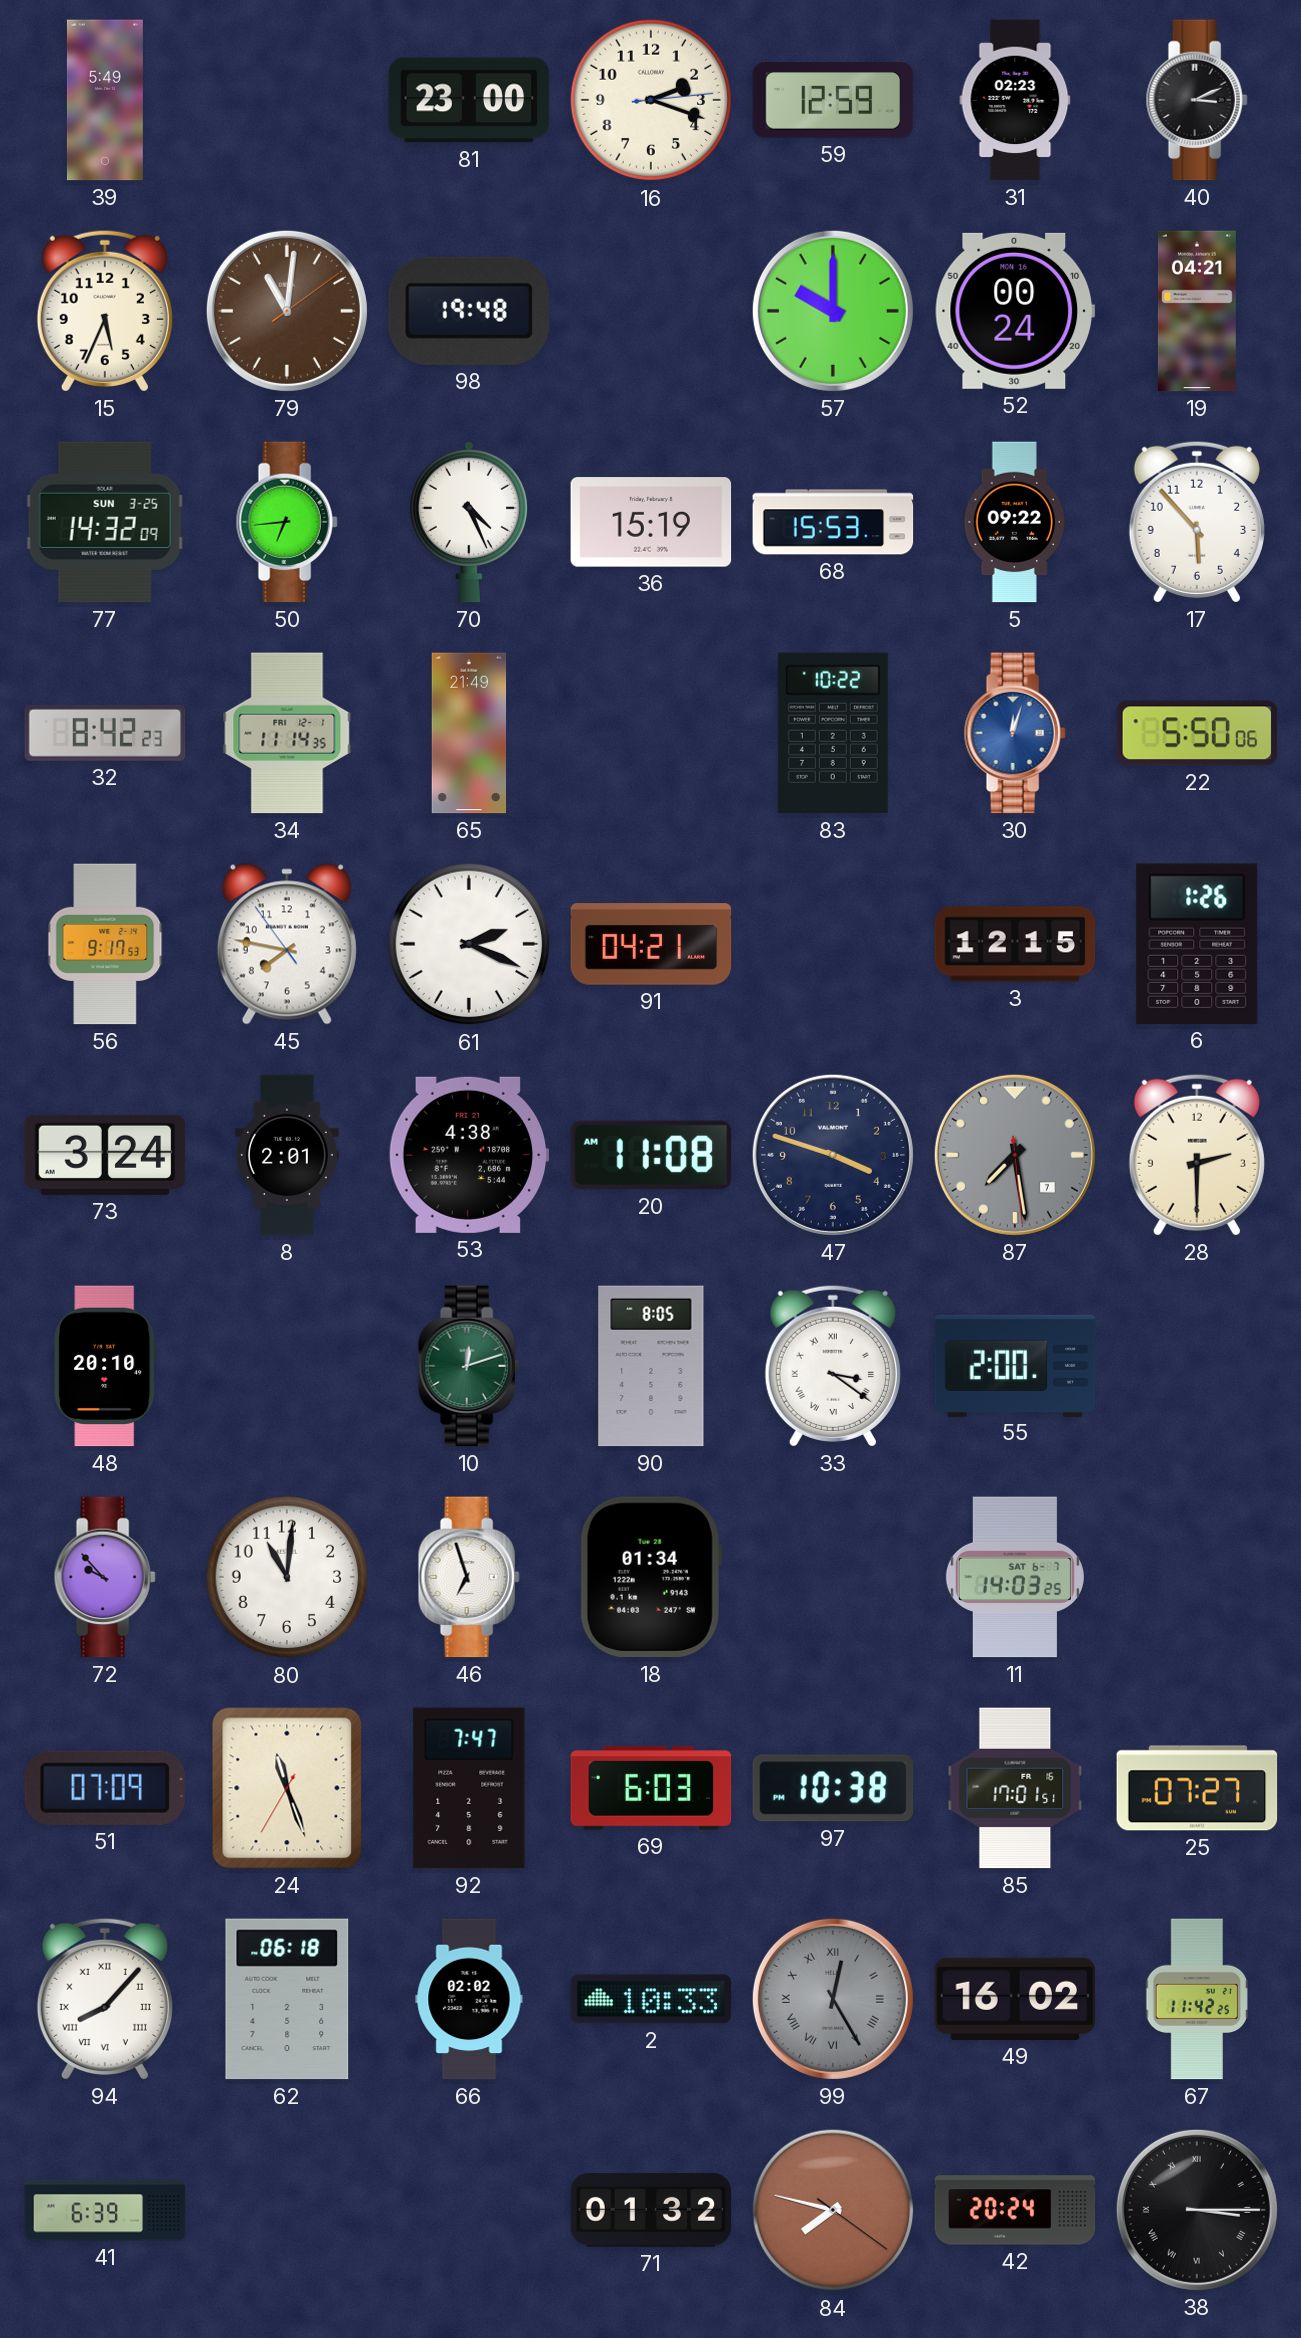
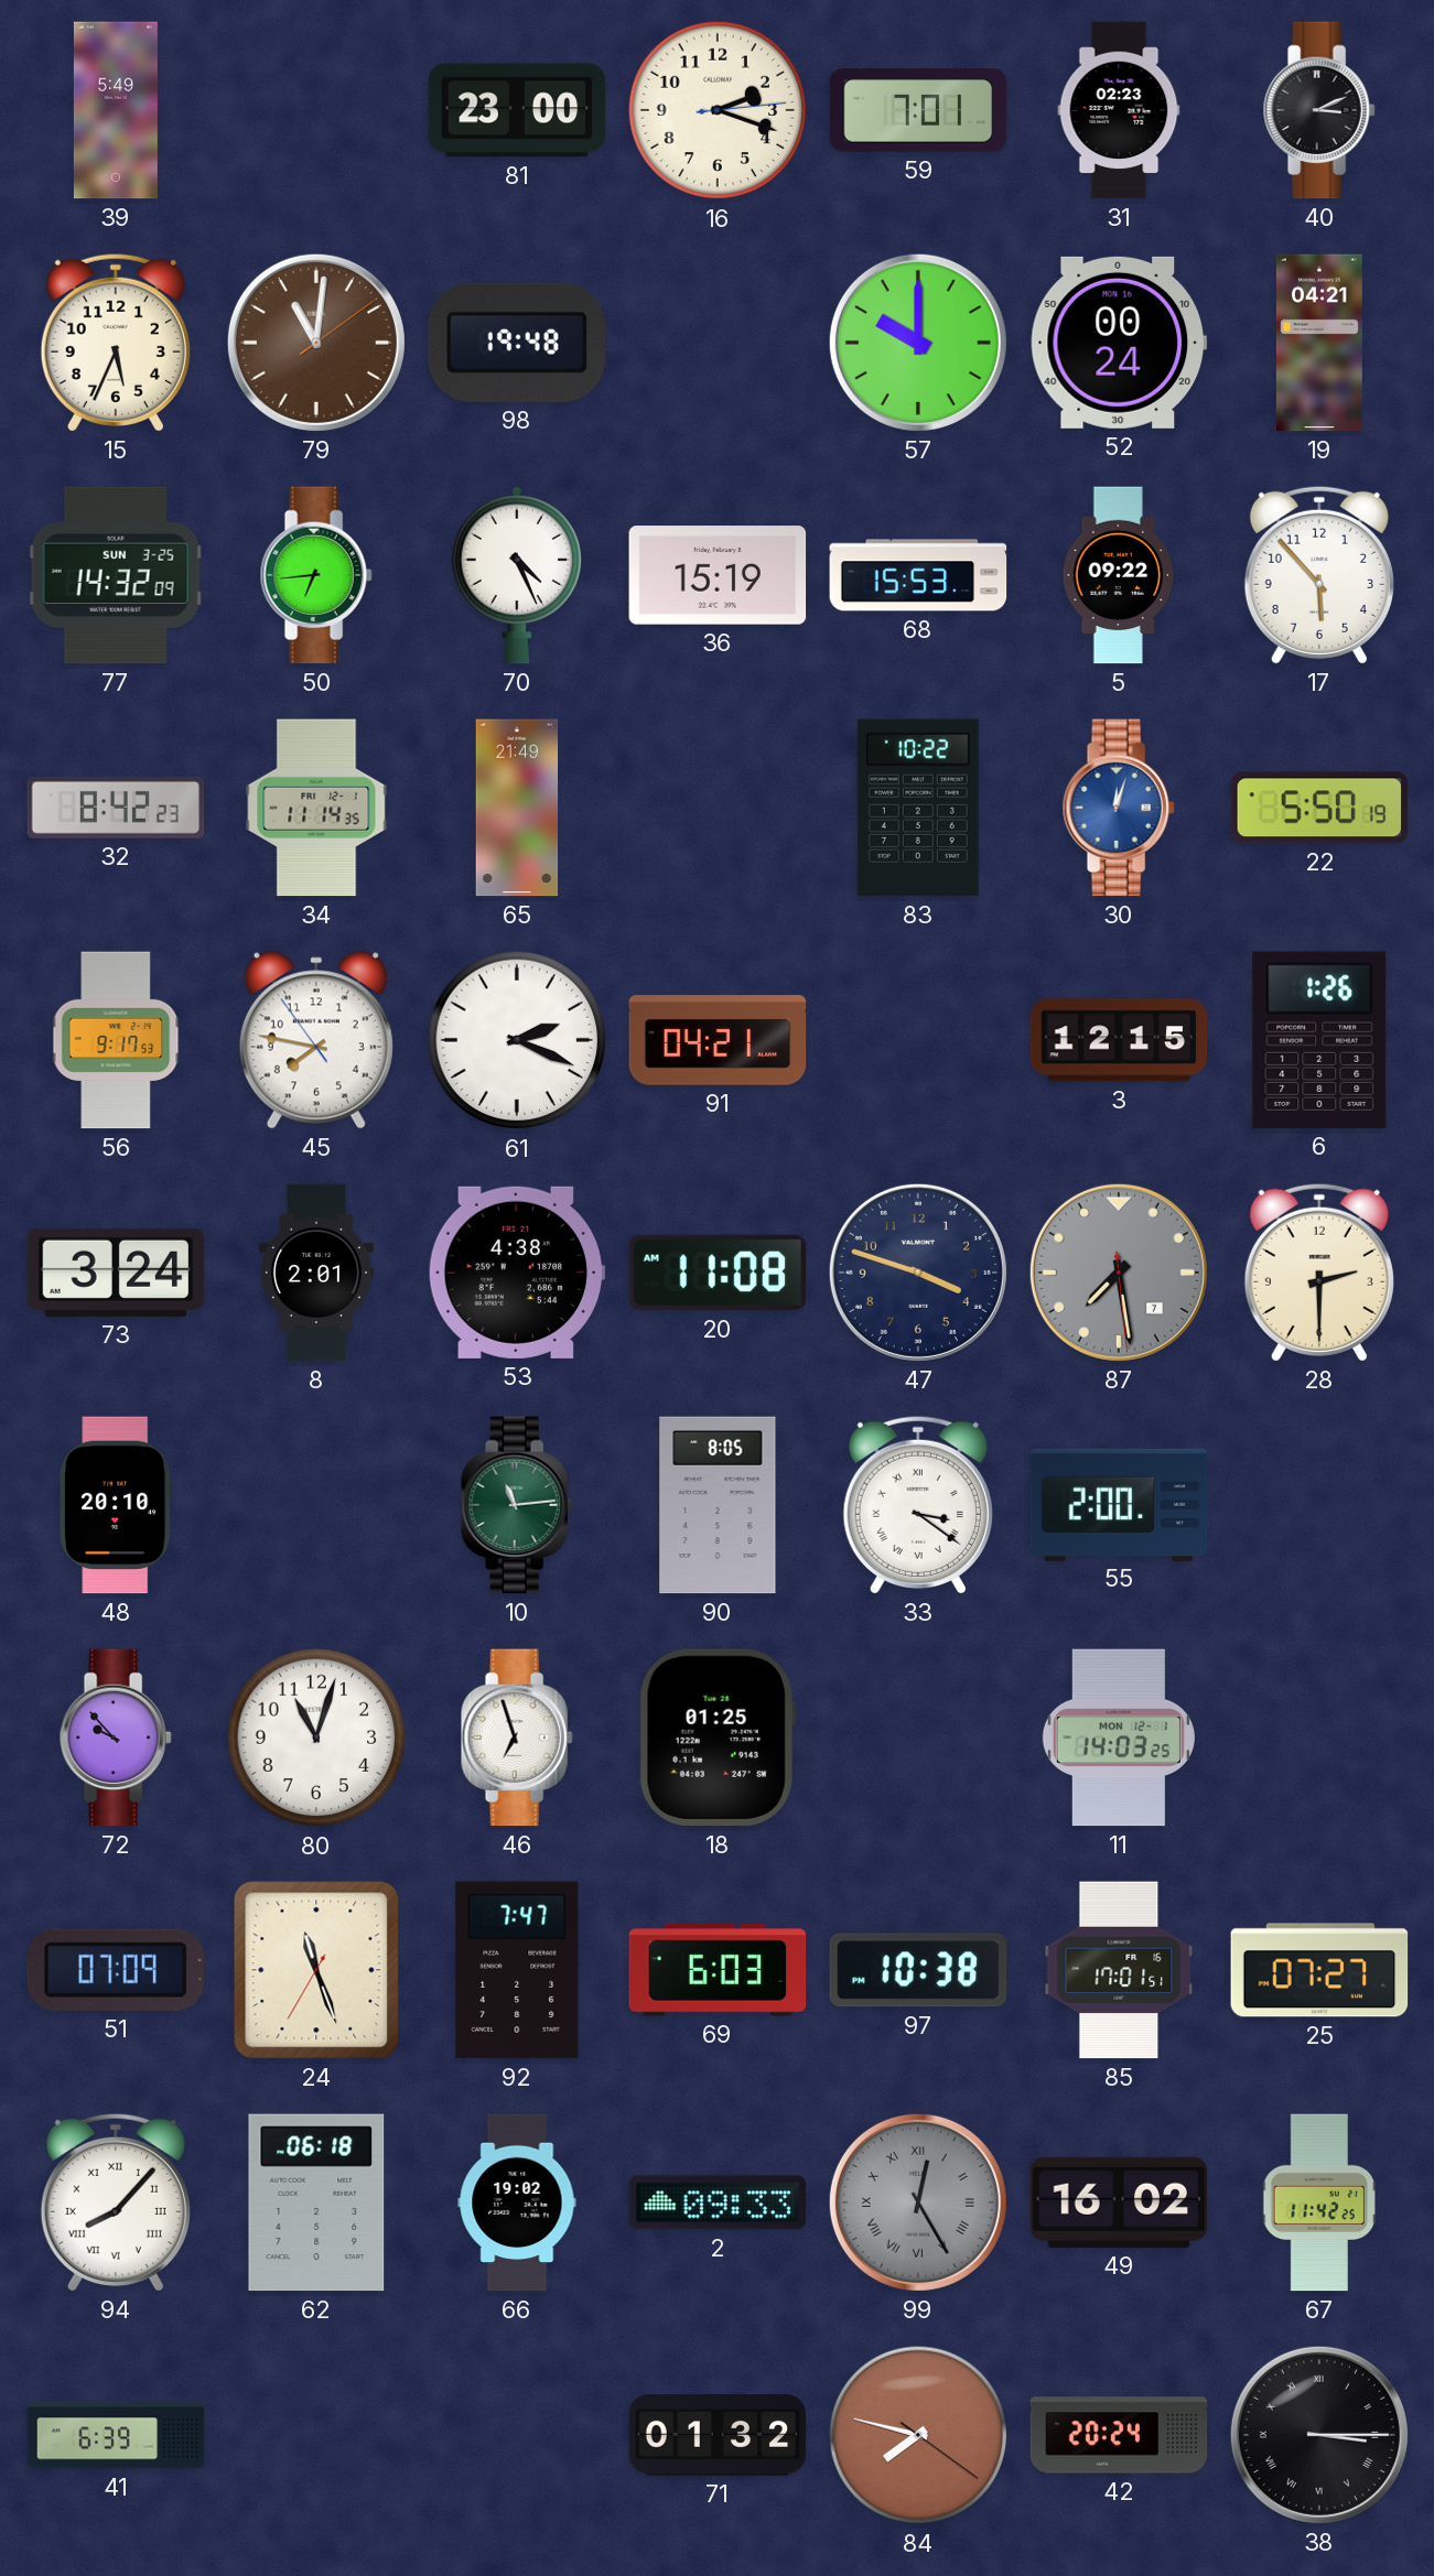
59: 12:59 -> 7:01 (918, 110)
22: 5:50:06 -> 5:50:19 (1319, 808)
10: 12:12 -> 11:14 (517, 1505)
80: 11:01 -> 11:03 (316, 1738)
18: 01:34 -> 01:25 (718, 1738)
11 date: SAT 6-7 -> MON 12-1 (1119, 1738)
66: 02:02 -> 19:02 (517, 2202)
2: 10:33 -> 09:33 (718, 2202)
